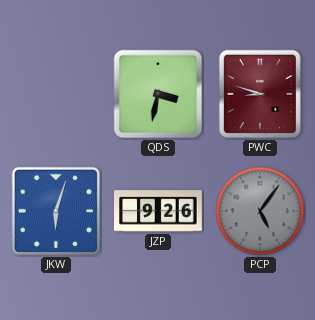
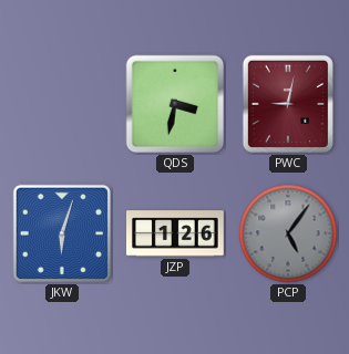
PWC: 8:48 -> 9:02 (288, 104)
JZP: 9:26 -> 1:26 (176, 233)
